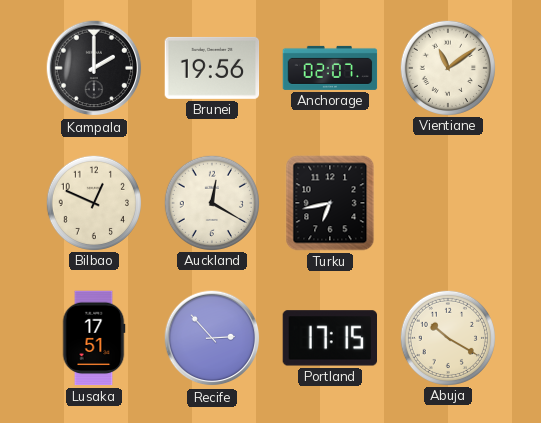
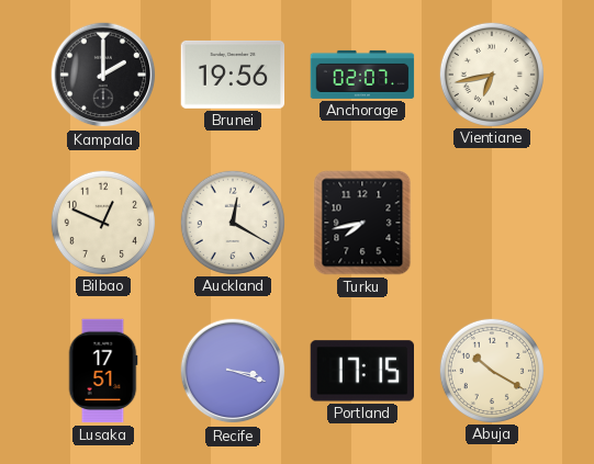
Vientiane: 11:09 -> 6:43 (491, 73)
Turku: 6:43 -> 7:43 (362, 223)
Recife: 2:53 -> 3:18 (233, 371)
